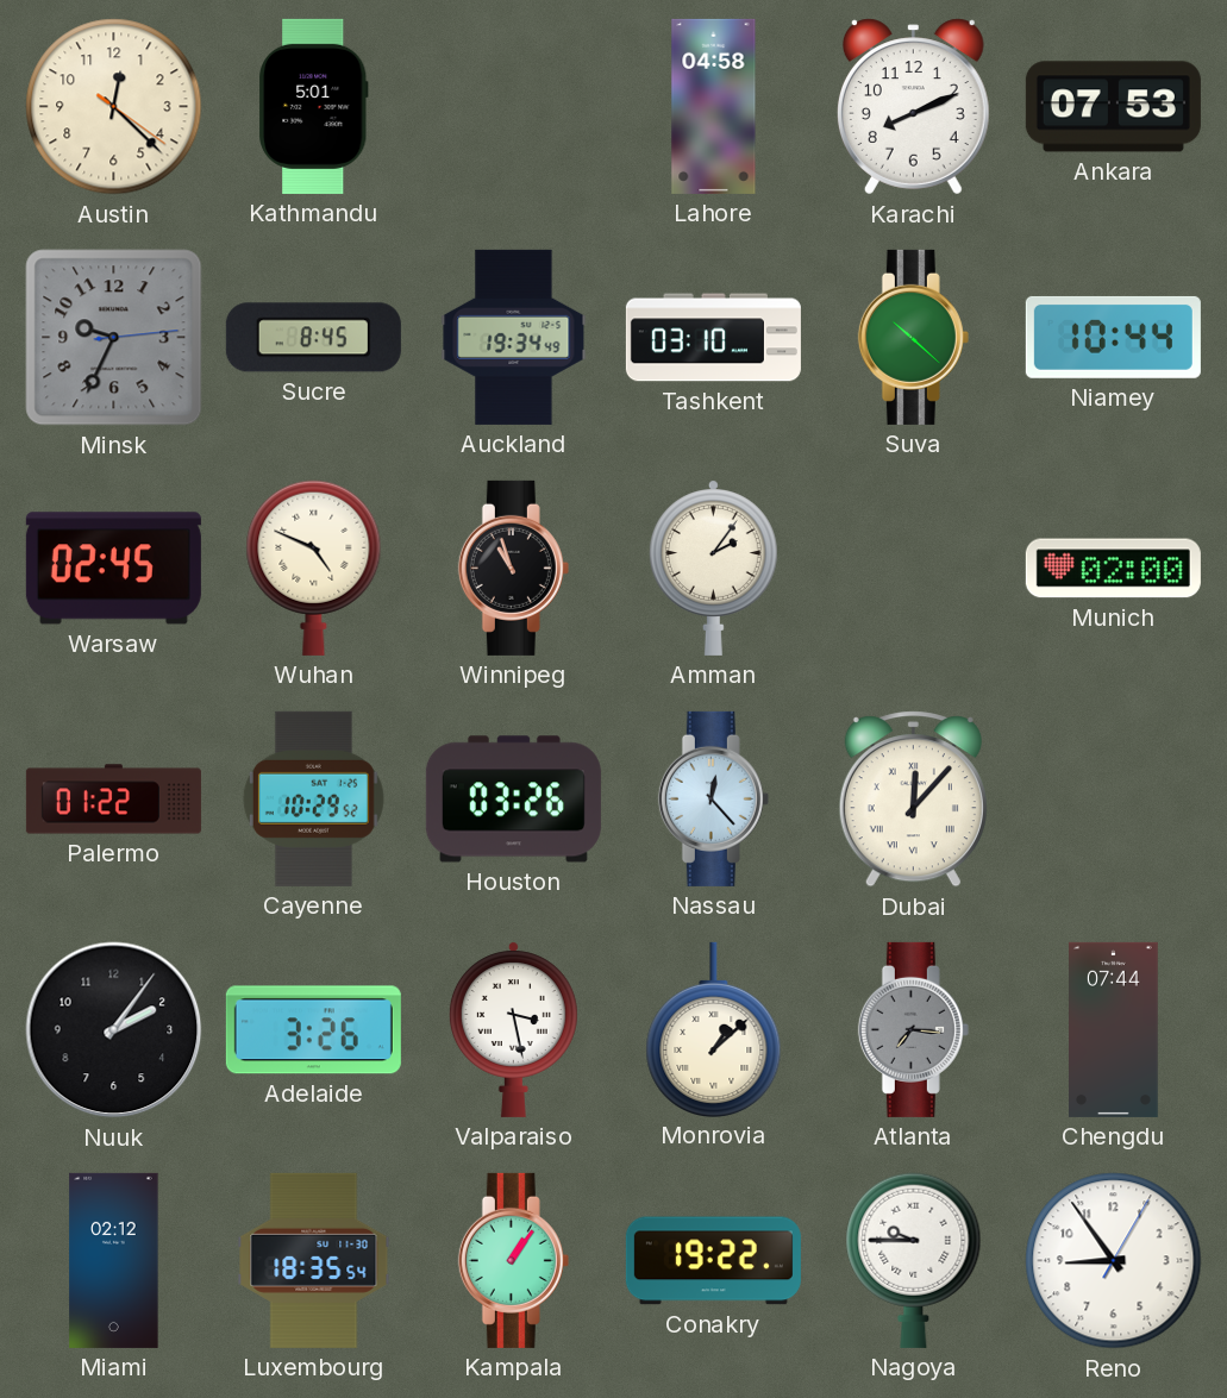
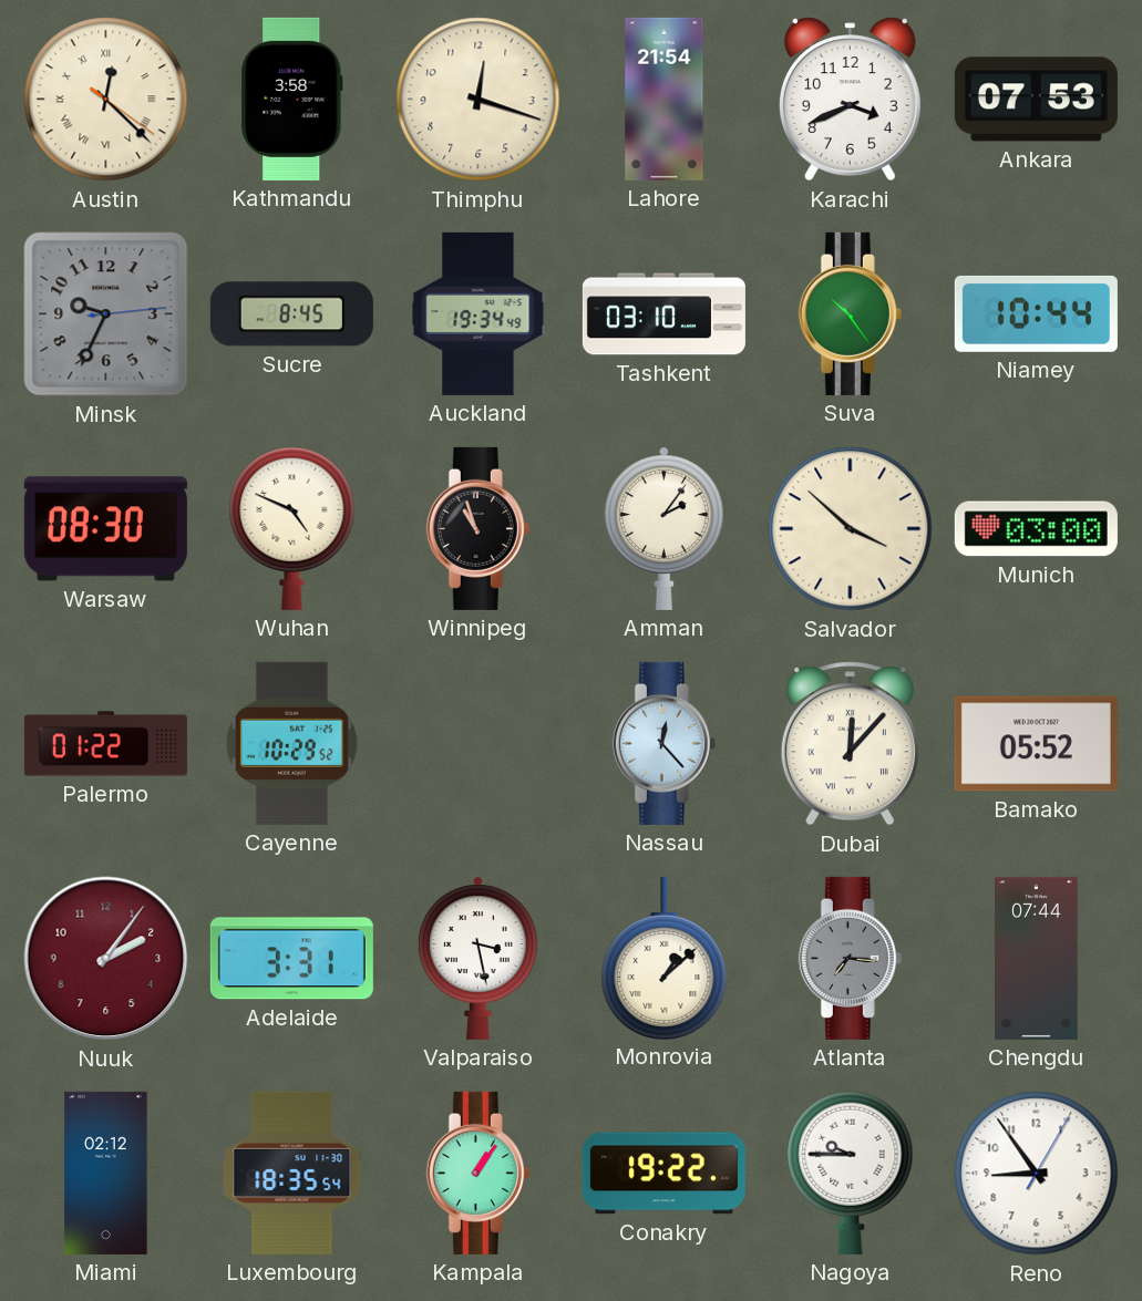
Austin numerals: Arabic -> Roman (106, 100)
Kathmandu: 5:01 -> 3:58 (292, 99)
Thimphu: none -> 12:18 (479, 100)
Lahore: 04:58 -> 21:54 (665, 99)
Karachi: 8:11 -> 3:41 (850, 100)
Suva: 10:22 -> 10:24 (850, 313)
Warsaw: 02:45 -> 08:30 (105, 529)
Salvador: none -> 3:52 (851, 529)
Munich: 02:00 -> 03:00 (1036, 529)
Houston: 03:26 -> none (513, 800)
Bamako: none -> 05:52 (1036, 744)
Nuuk dial: black -> burgundy (106, 959)
Adelaide: 3:26 -> 3:31 (291, 959)
